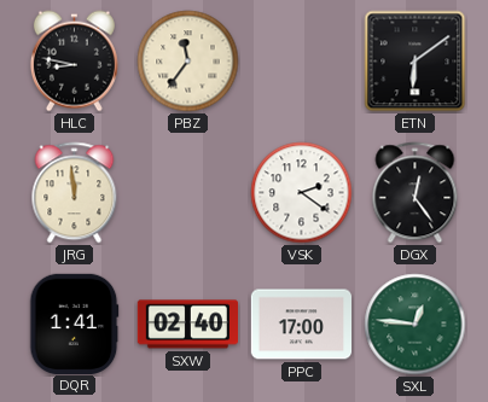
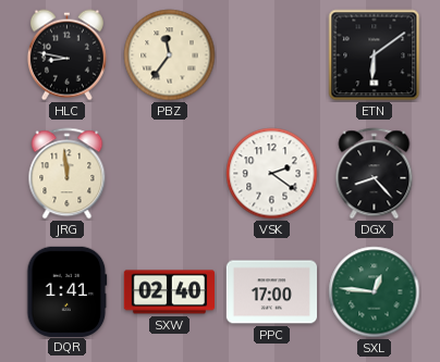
DGX: 12:24 -> 8:23 (375, 174)
